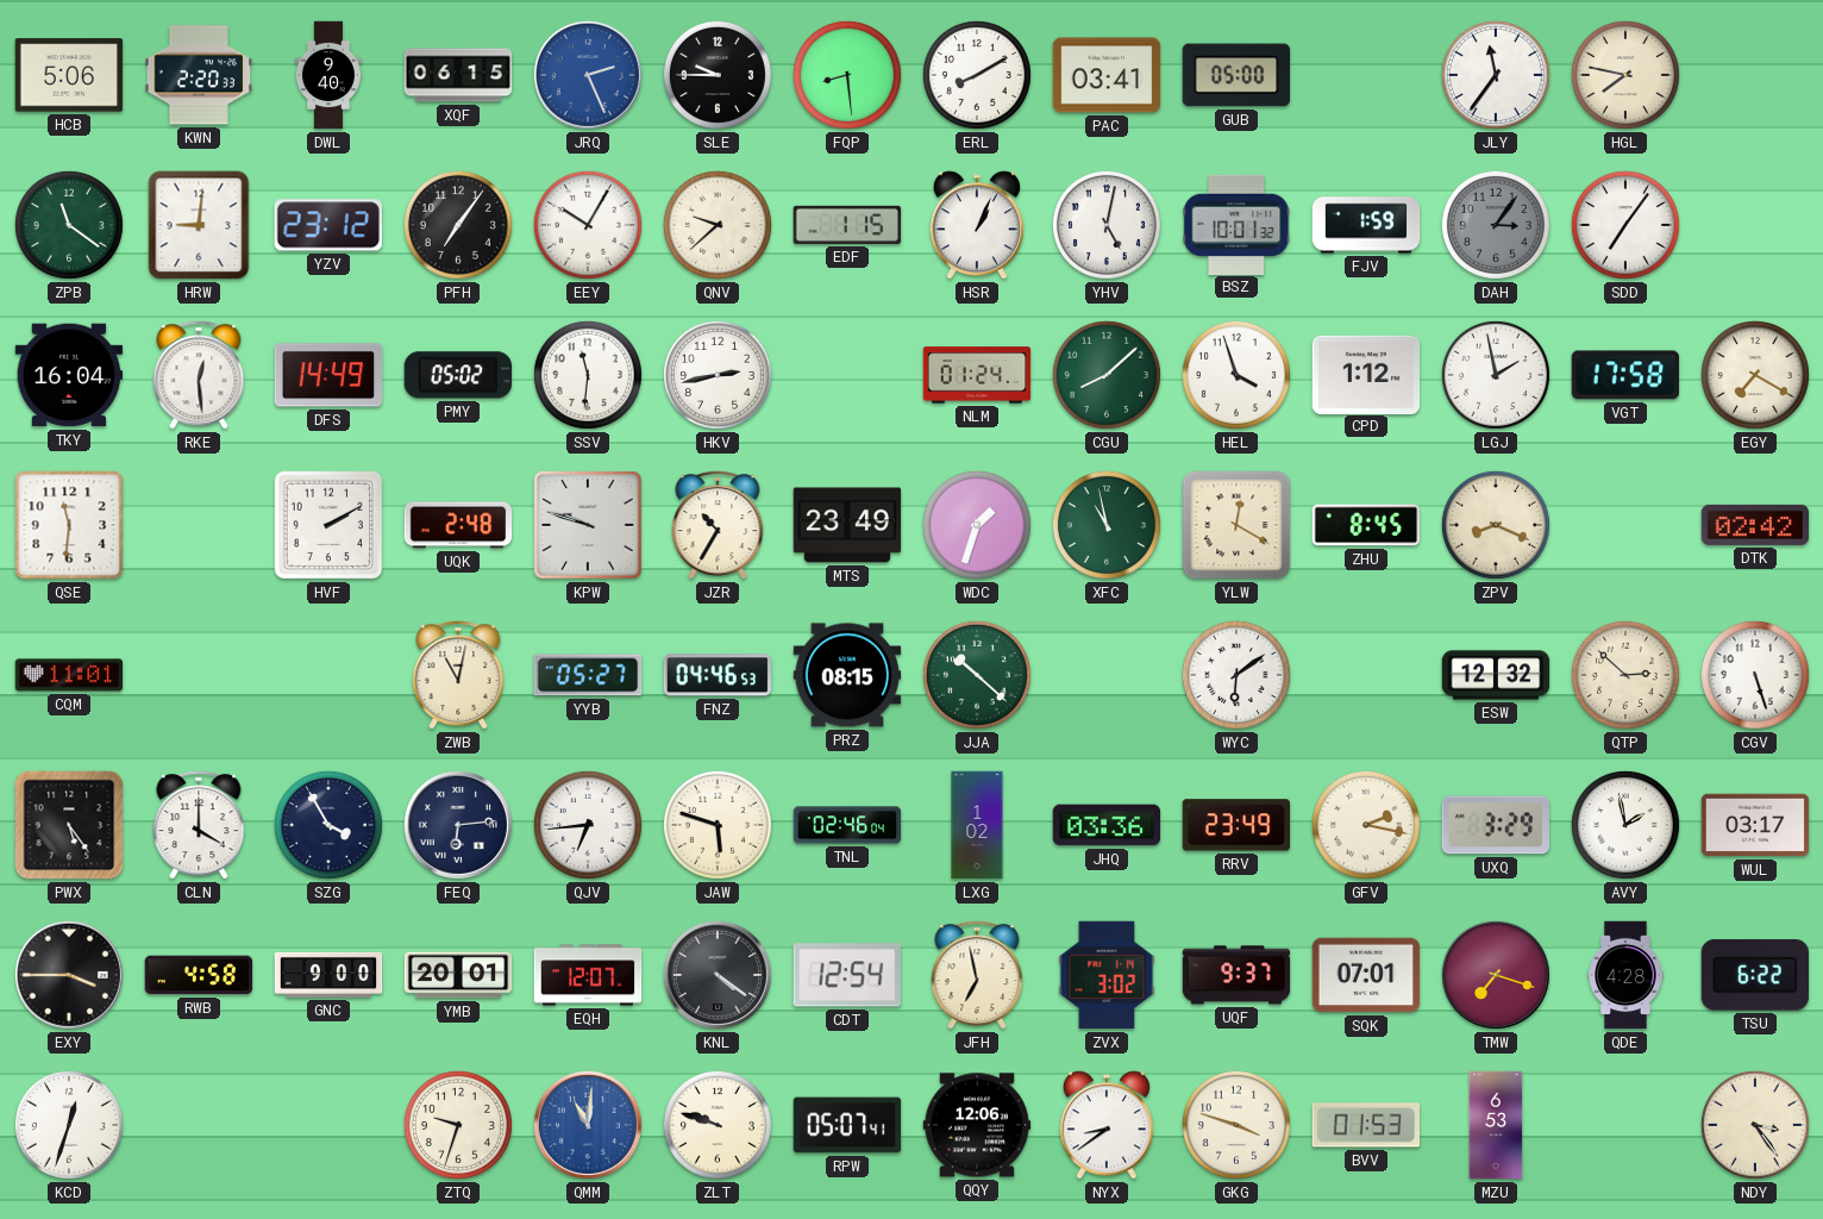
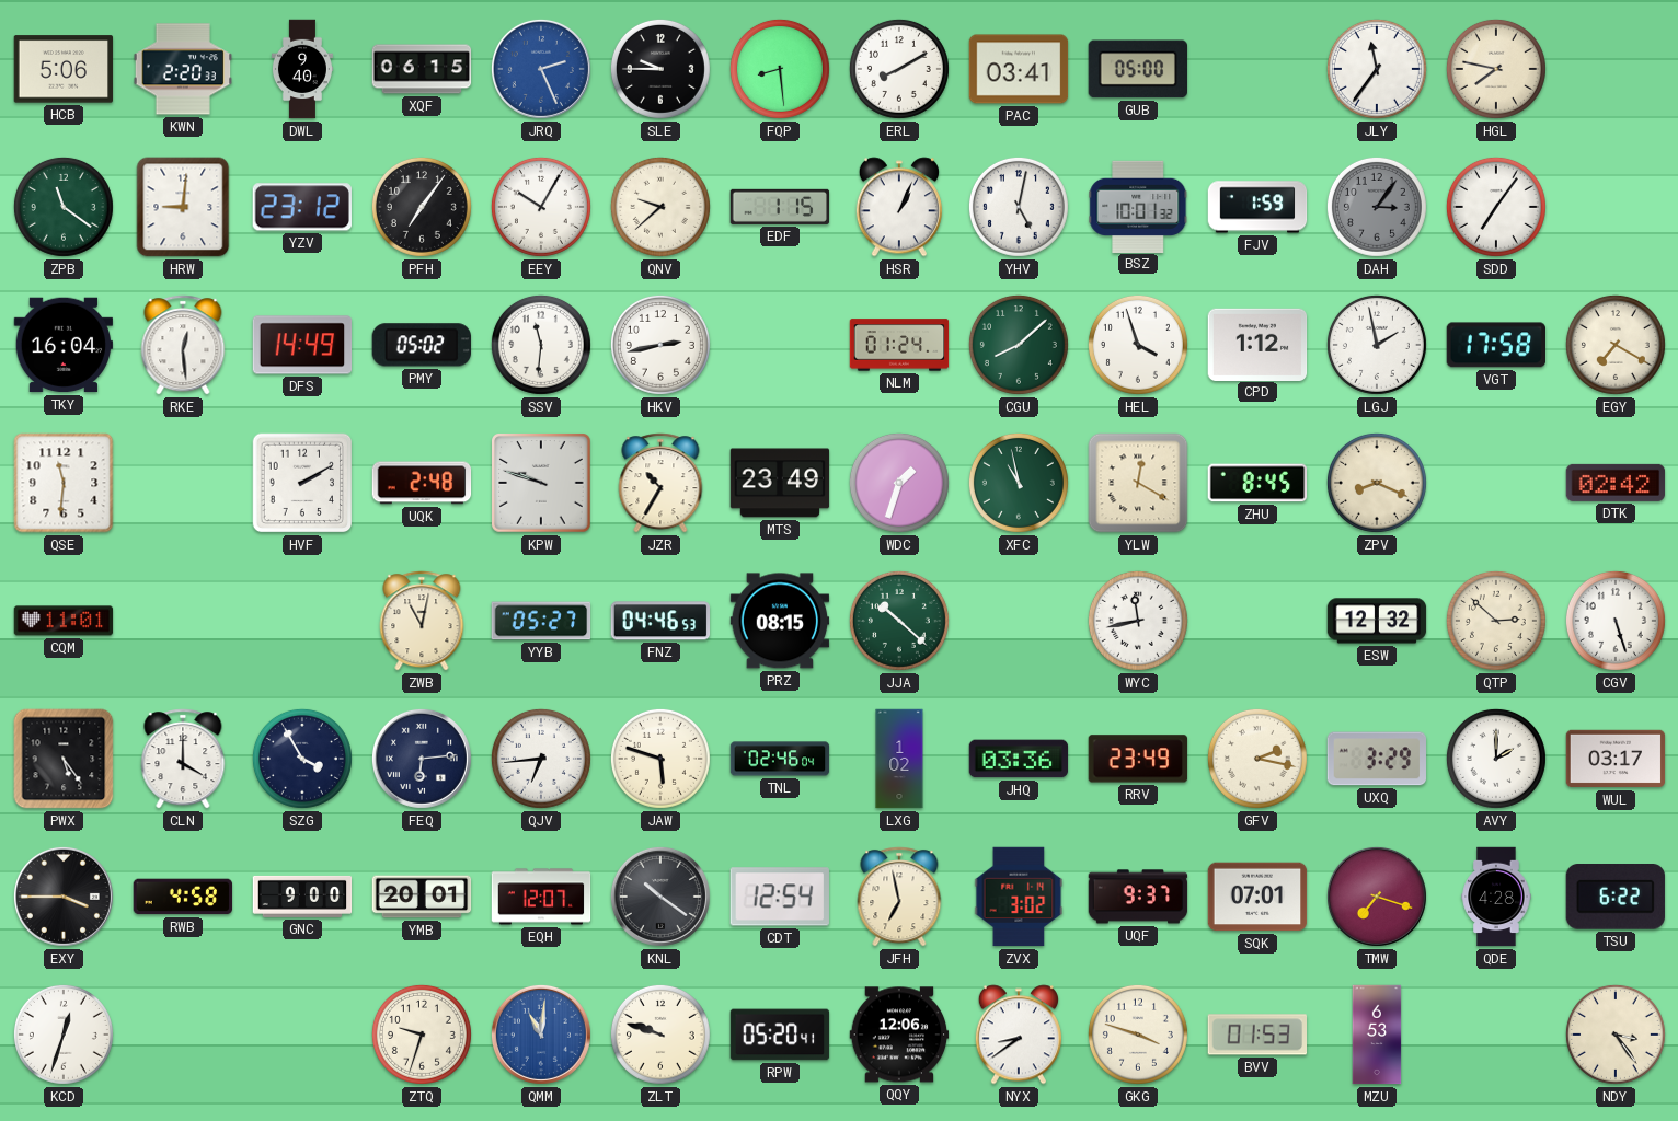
WYC: 6:09 -> 11:43 (1138, 621)
AVY: 1:58 -> 2:00 (1496, 759)
KNL: 4:21 -> 10:21 (660, 897)
RPW: 05:07 -> 05:20 (780, 1035)
